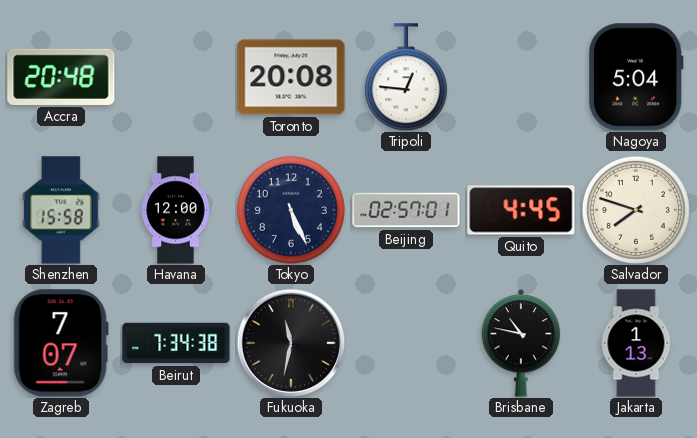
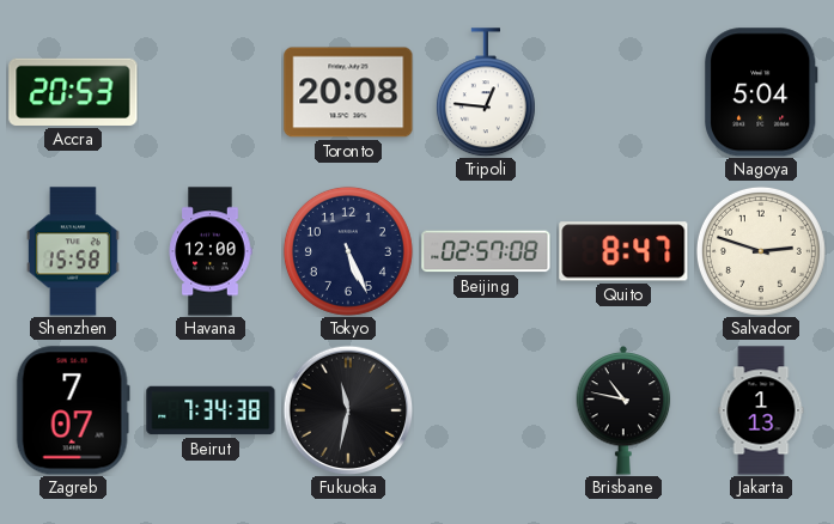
Accra: 20:48 -> 20:53 (73, 92)
Beijing: 02:57:01 -> 02:57:08 (486, 251)
Quito: 4:45 -> 8:47 (623, 251)
Salvador: 7:48 -> 2:48 (761, 251)
